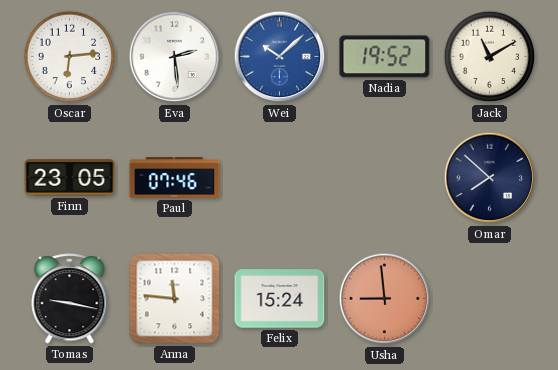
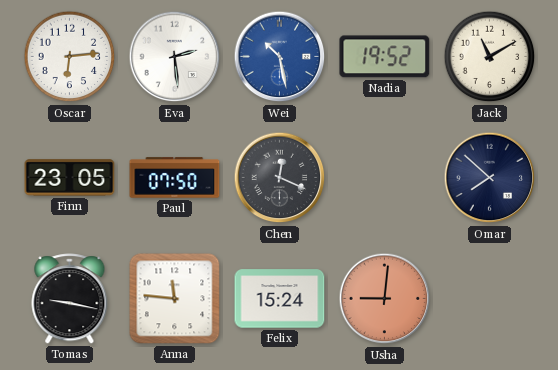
Wei: 10:08 -> 10:28 (280, 57)
Paul: 07:46 -> 07:50 (175, 178)
Chen: none -> 12:19 (280, 178)
Usha: 8:59 -> 9:01 (385, 299)
